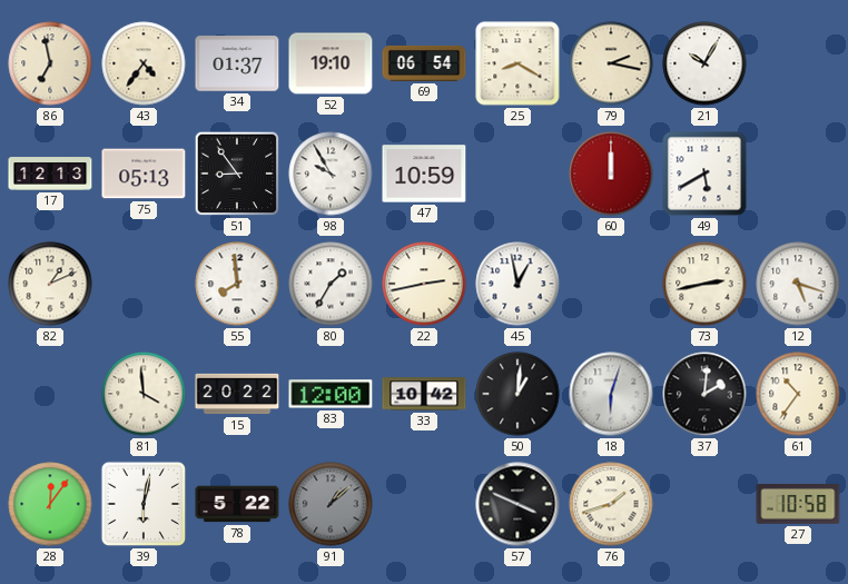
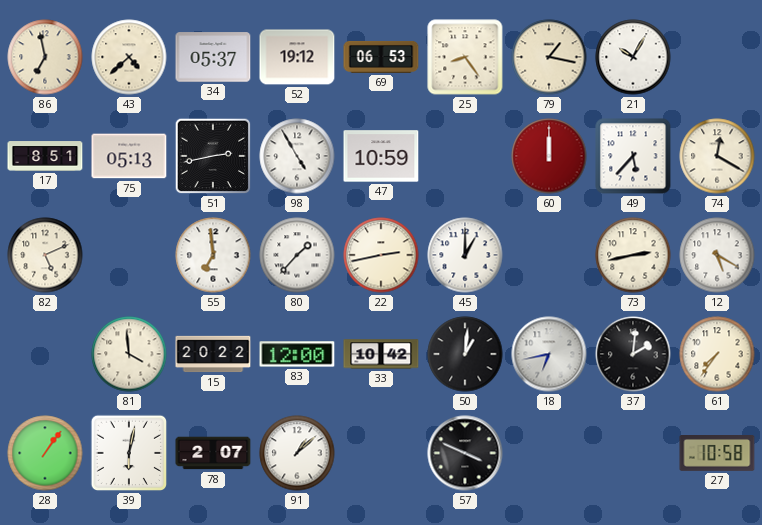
43: 4:36 -> 4:38 (129, 57)
34: 01:37 -> 05:37 (213, 57)
52: 19:10 -> 19:12 (297, 57)
69: 06:54 -> 06:53 (381, 57)
25: 8:20 -> 8:24 (465, 57)
79: 2:17 -> 1:17 (549, 57)
17: 12:13 -> 8:51 (45, 156)
51: 8:54 -> 2:43 (213, 156)
98: 9:55 -> 4:55 (297, 156)
49: 5:40 -> 5:37 (633, 156)
74: none -> 12:20 (717, 156)
82: 1:11 -> 5:11 (45, 255)
55: 7:59 -> 6:59 (213, 255)
80: 1:35 -> 1:37 (297, 255)
45: 12:58 -> 1:00 (465, 255)
12: 5:18 -> 5:20 (717, 255)
18: 6:03 -> 6:43 (549, 354)
61: 10:36 -> 7:36 (717, 354)
28: 12:06 -> 1:06 (45, 453)
78: 5:22 -> 2:07 (213, 453)
91 dial: grey -> white (297, 453)
76: 1:42 -> none (611, 504)
